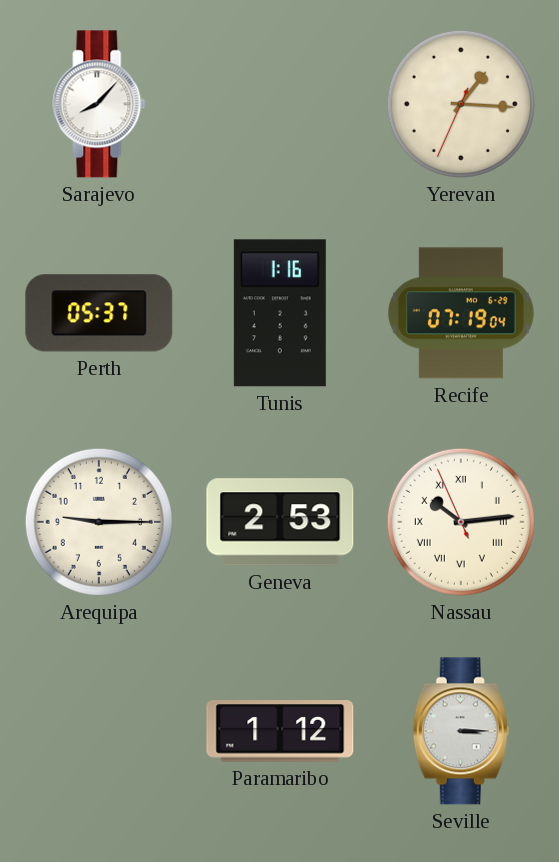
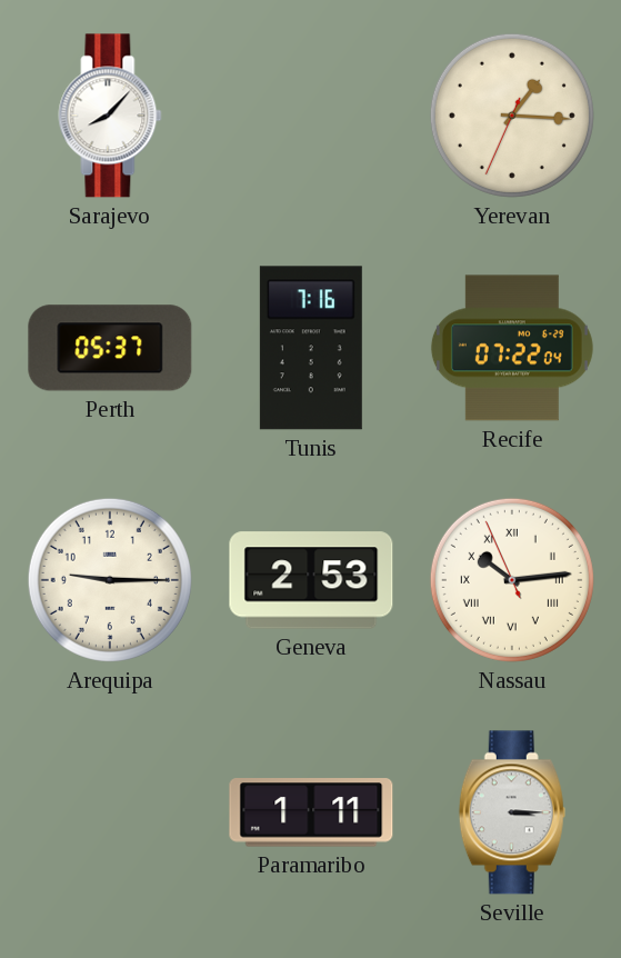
Tunis: 1:16 -> 7:16 (311, 348)
Recife: 07:19 -> 07:22 (512, 348)
Paramaribo: 1:12 -> 1:11 (311, 812)
